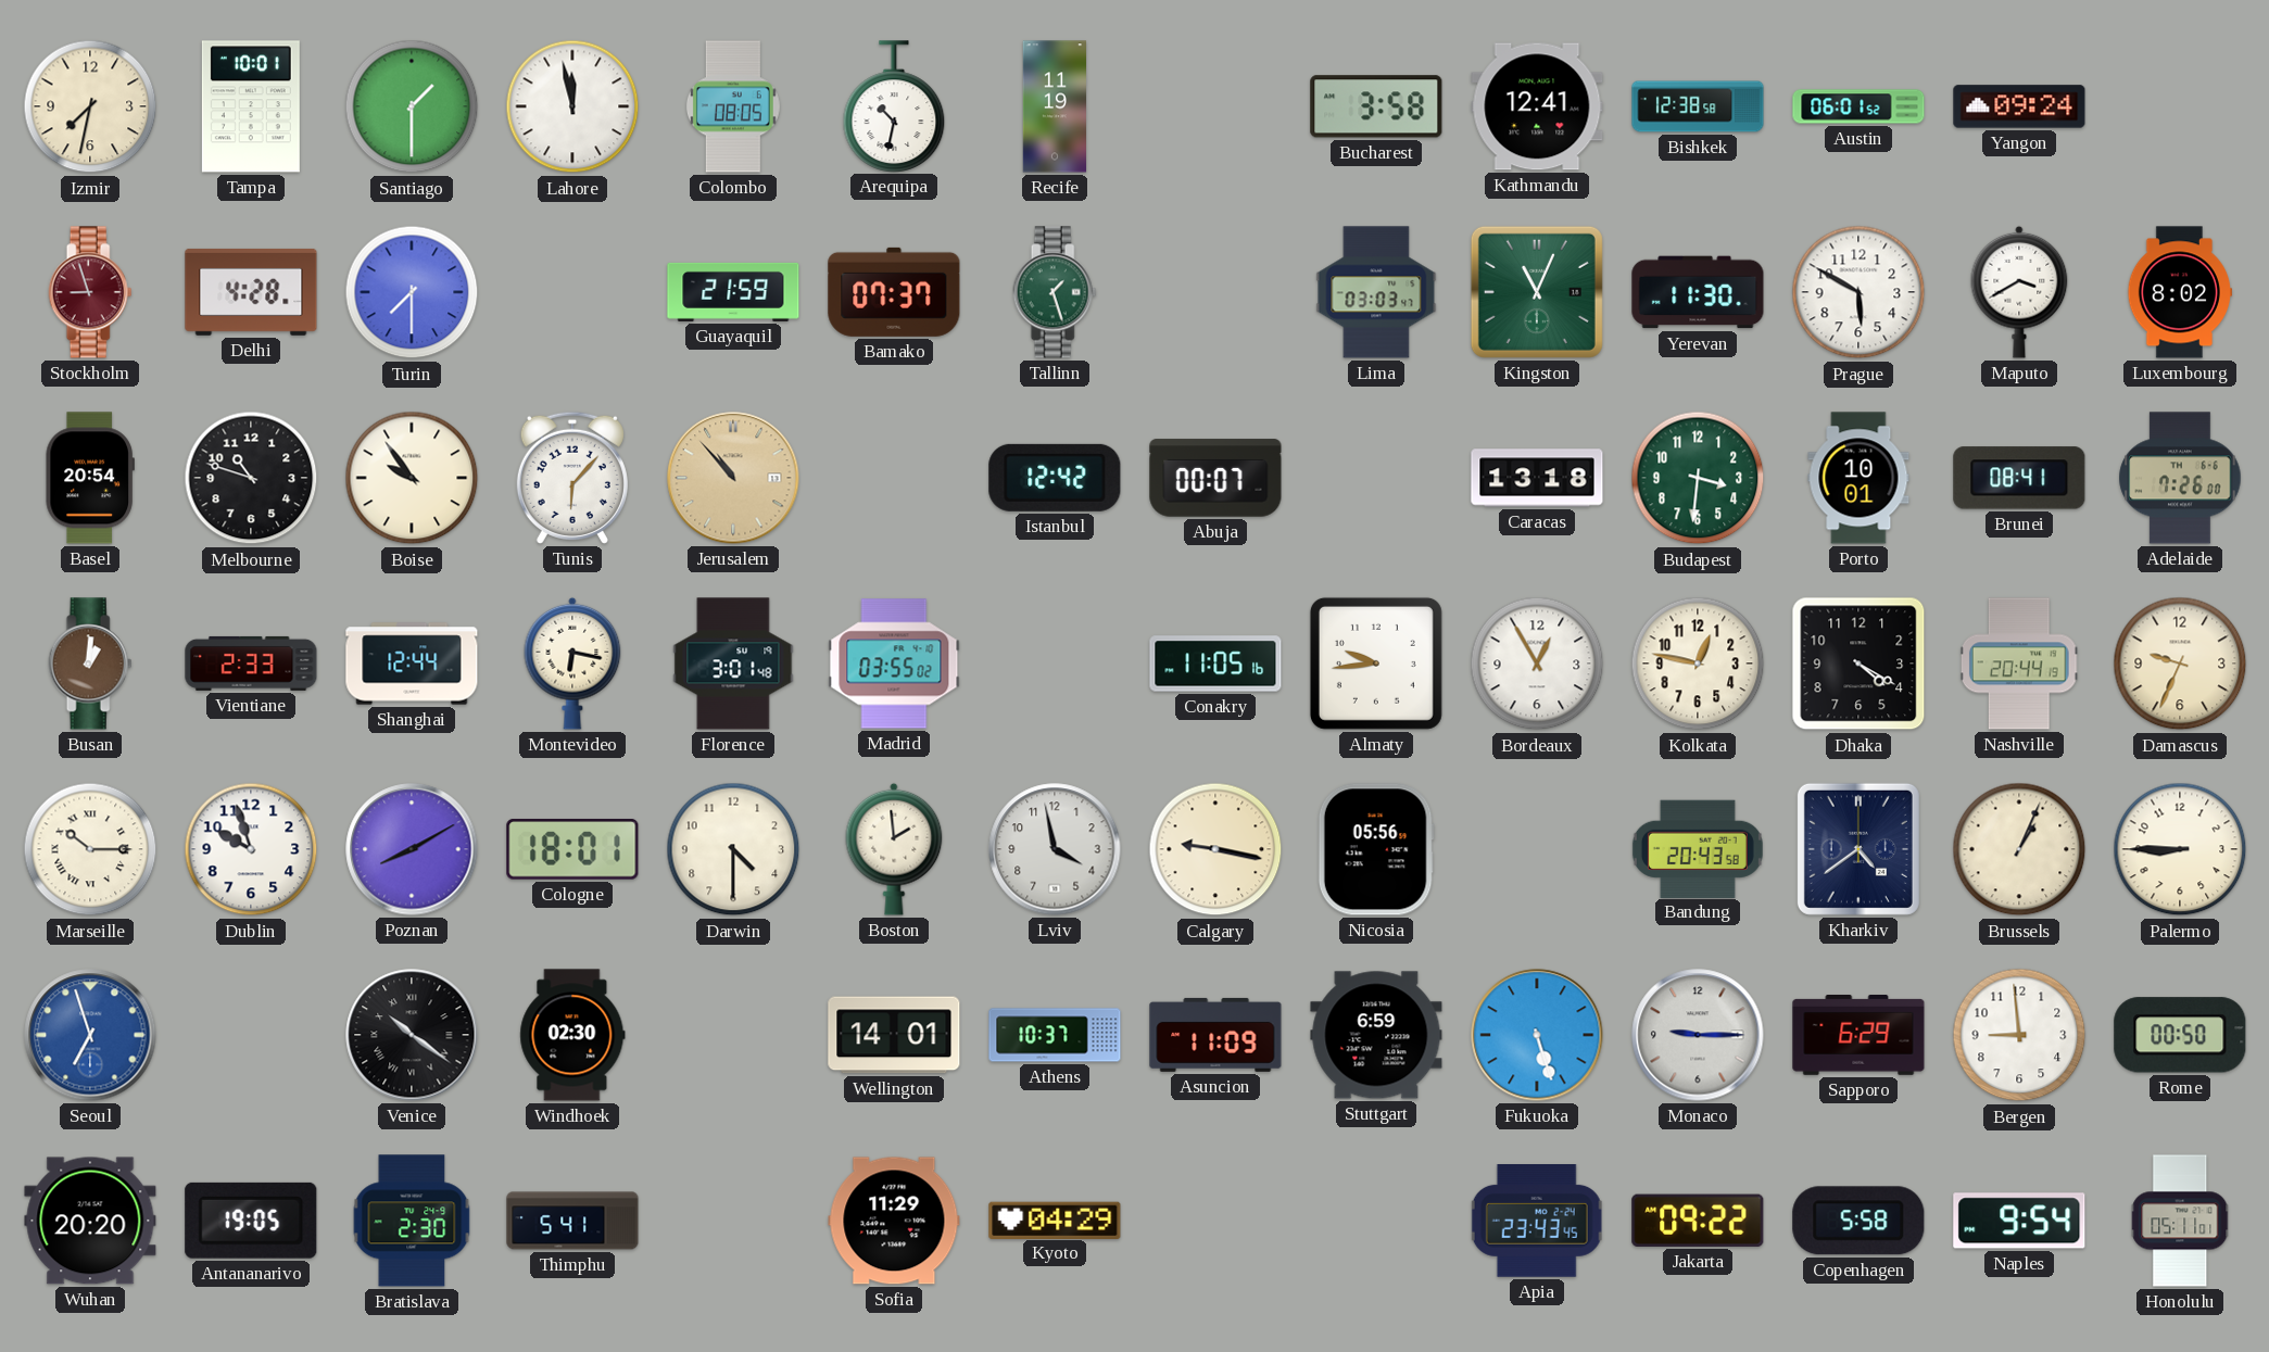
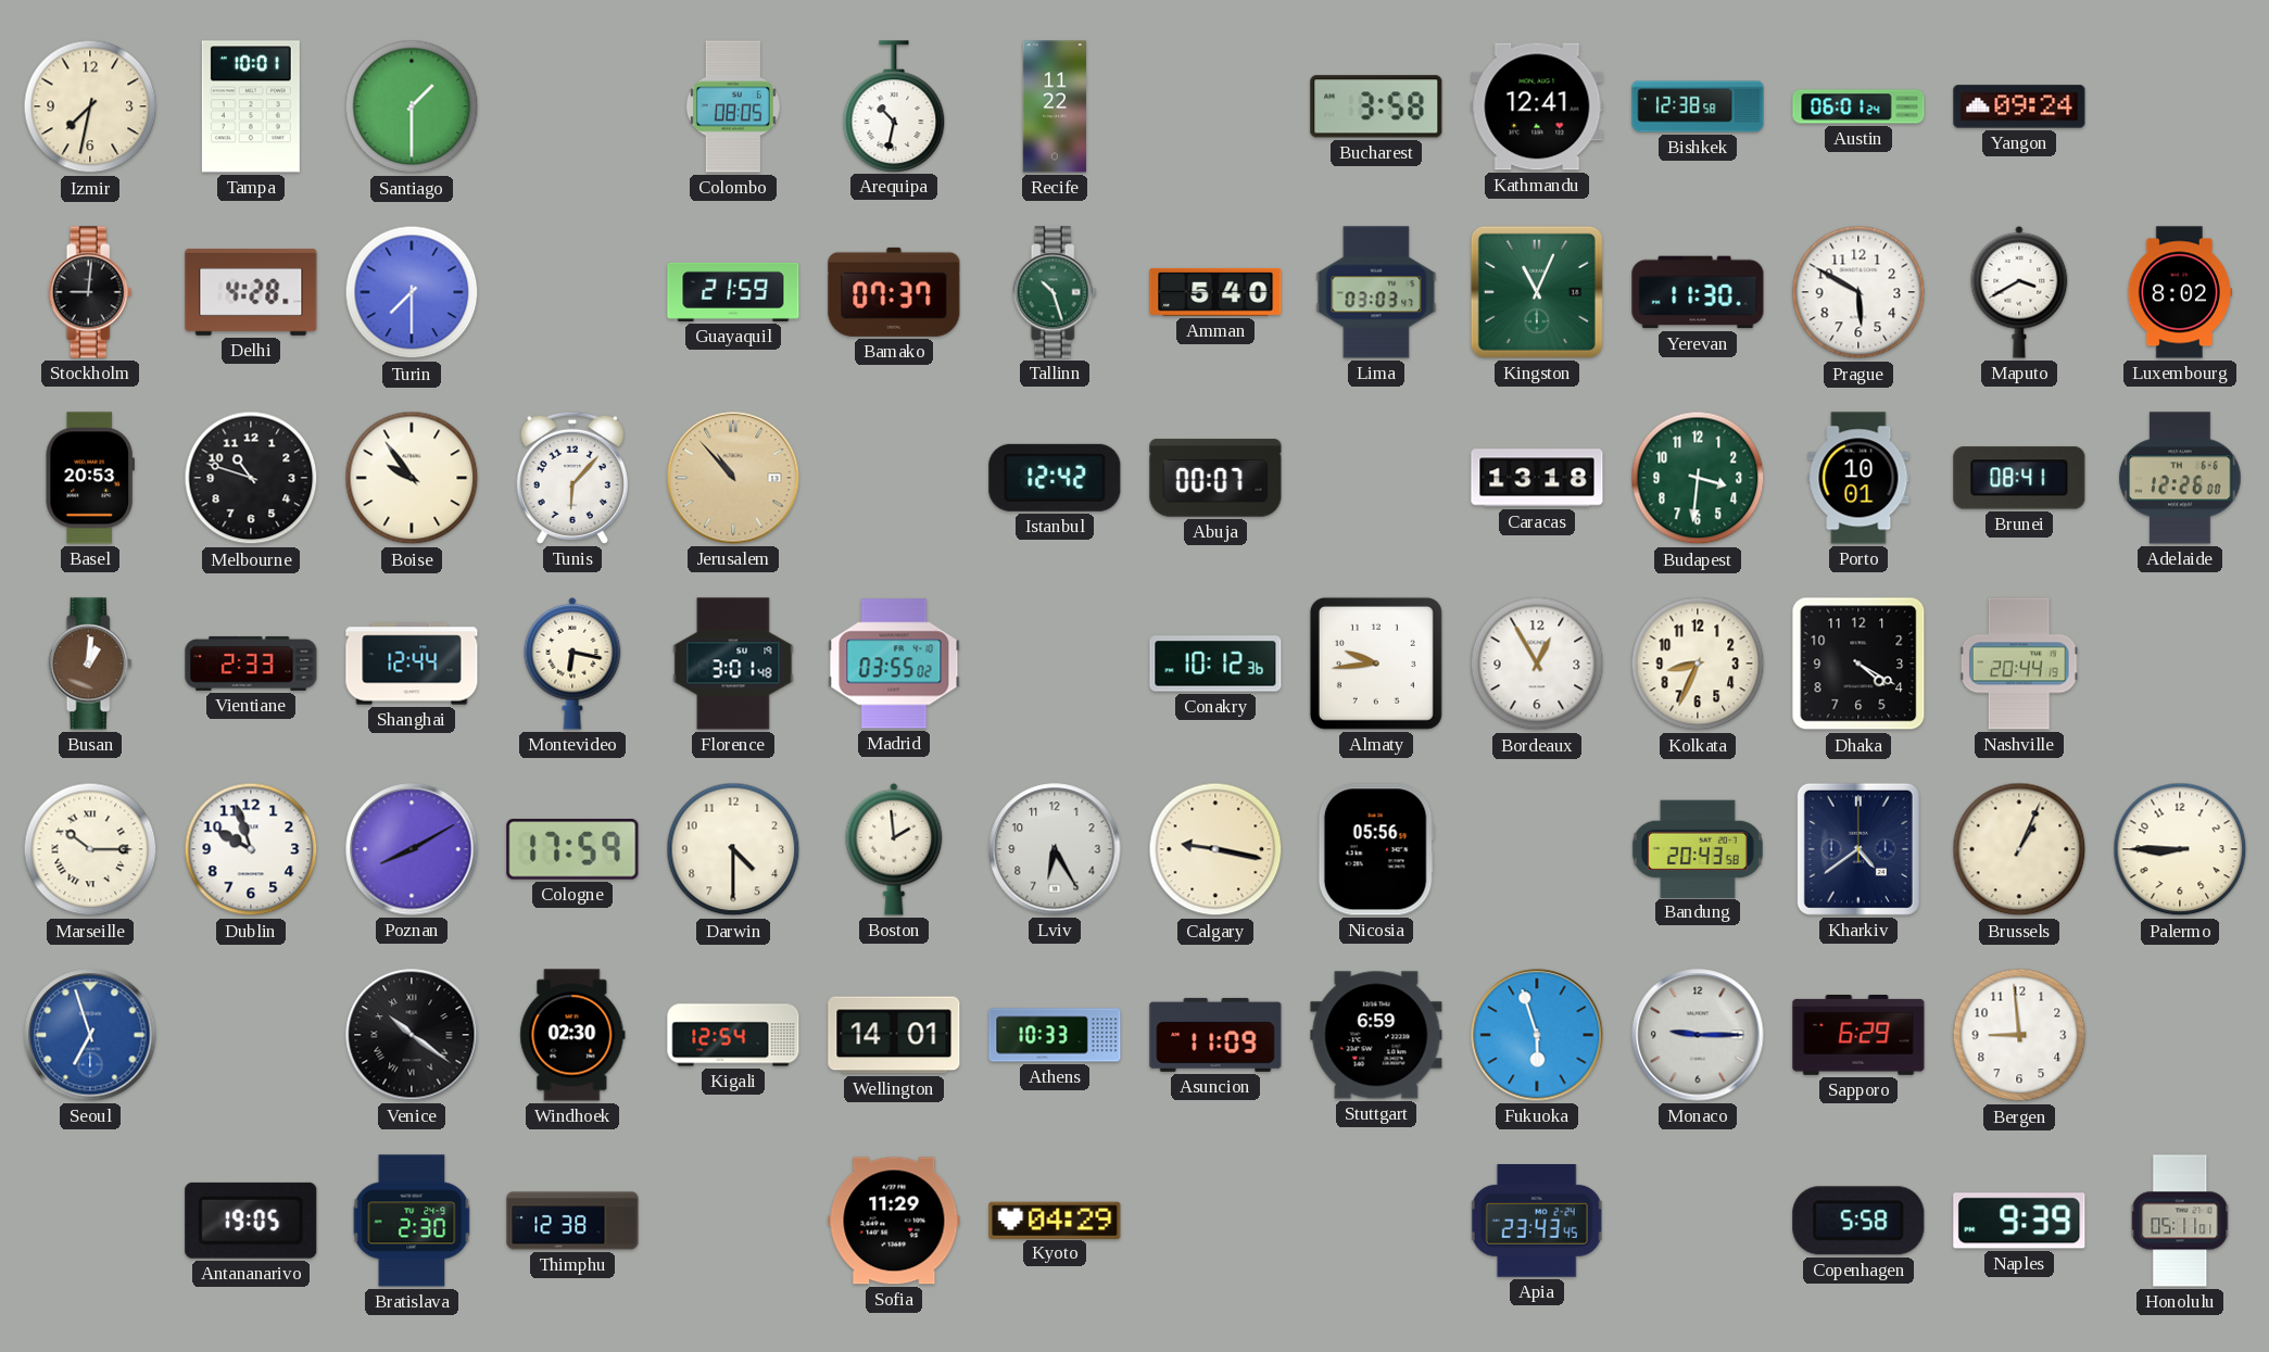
Lahore: 11:58 -> none (572, 106)
Recife: 11:19 -> 11:22 (1055, 106)
Austin: 06:01:52 -> 06:01:24 (1858, 106)
Stockholm: 8:57 -> 9:01 (90, 292)
Stockholm dial: burgundy -> black (90, 292)
Tallinn: 1:27 -> 10:27 (1055, 292)
Amman: none -> 5:40 (1215, 292)
Basel: 20:54 -> 20:53 (90, 478)
Adelaide: 7:26 -> 12:26 (2180, 478)
Conakry: 11:05 -> 10:12 (1215, 664)
Kolkata: 12:47 -> 8:34 (1698, 664)
Damascus: 9:34 -> none (2180, 664)
Cologne: 18:01 -> 17:59 (572, 849)
Lviv: 3:58 -> 6:25 (1055, 849)
Kigali: none -> 12:54 (733, 1035)
Athens: 10:37 -> 10:33 (1055, 1035)
Fukuoka: 5:27 -> 5:57 (1537, 1035)
Rome: 00:50 -> none (2180, 1035)
Wuhan: 20:20 -> none (90, 1221)
Thimphu: 5:41 -> 12:38 (572, 1221)
Jakarta: 09:22 -> none (1698, 1221)
Naples: 9:54 -> 9:39 (2019, 1221)
